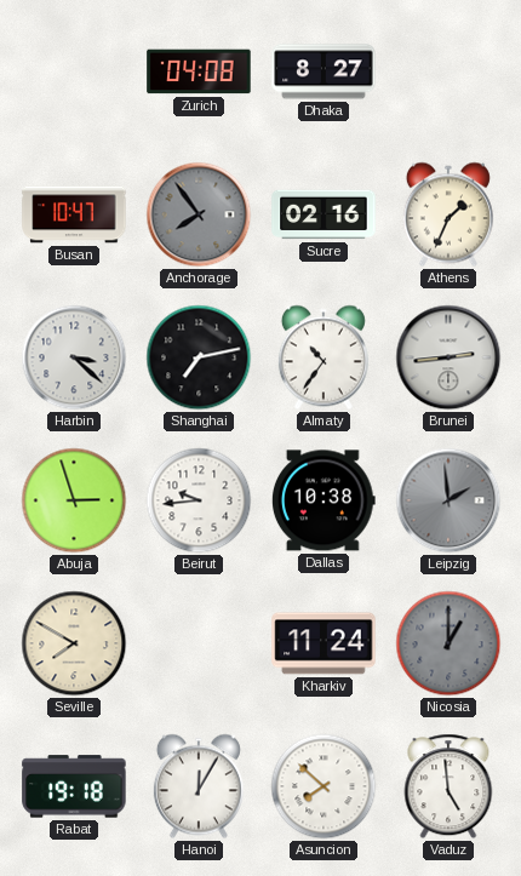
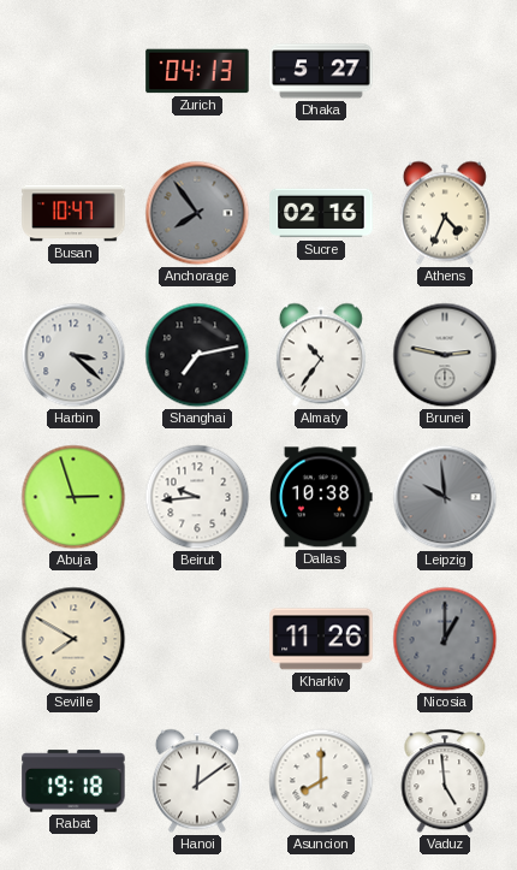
Zurich: 04:08 -> 04:13 (197, 71)
Dhaka: 8:27 -> 5:27 (321, 71)
Athens: 1:34 -> 4:34 (445, 213)
Brunei: 2:44 -> 2:47 (445, 355)
Leipzig: 1:59 -> 9:59 (445, 497)
Kharkiv: 11:24 -> 11:26 (321, 639)
Hanoi: 12:05 -> 12:09 (197, 781)
Asuncion: 7:52 -> 8:00 (321, 781)
